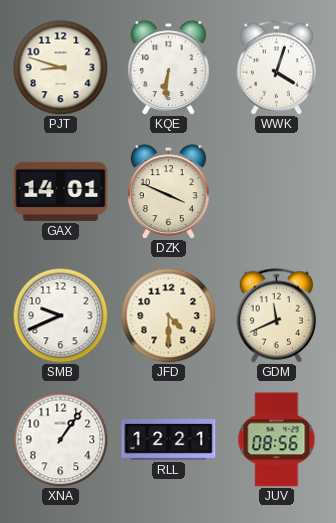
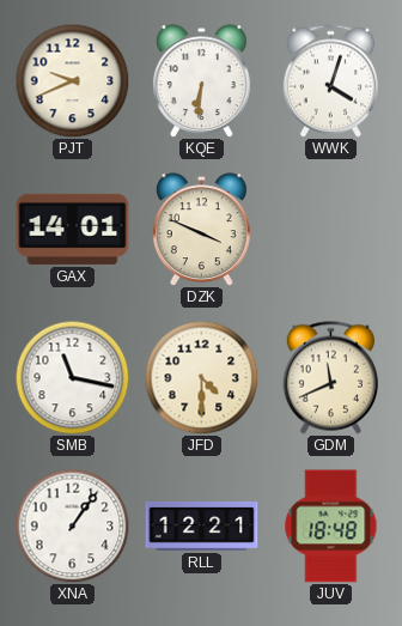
PJT: 8:48 -> 9:41 (72, 80)
SMB: 9:41 -> 11:17 (72, 377)
JUV: 08:56 -> 18:48 (331, 527)
